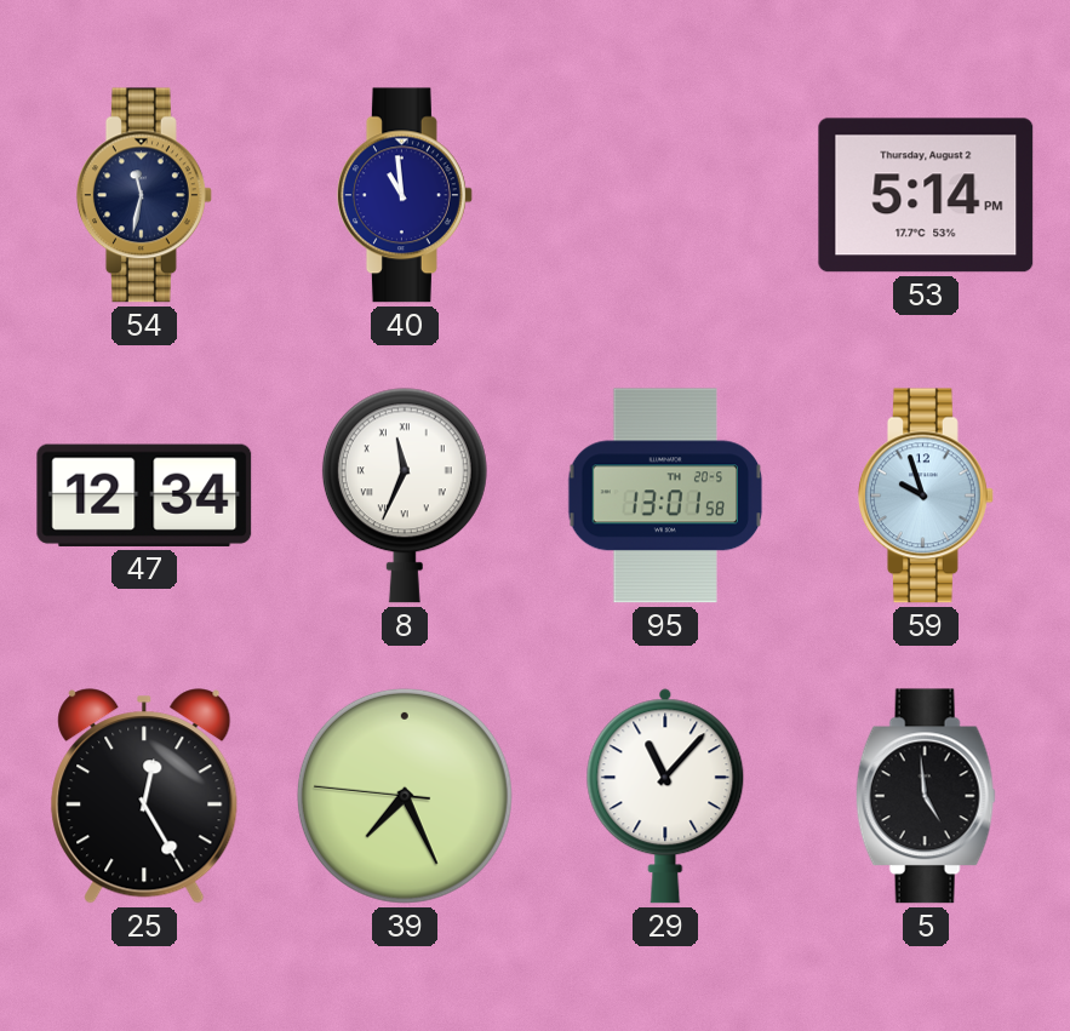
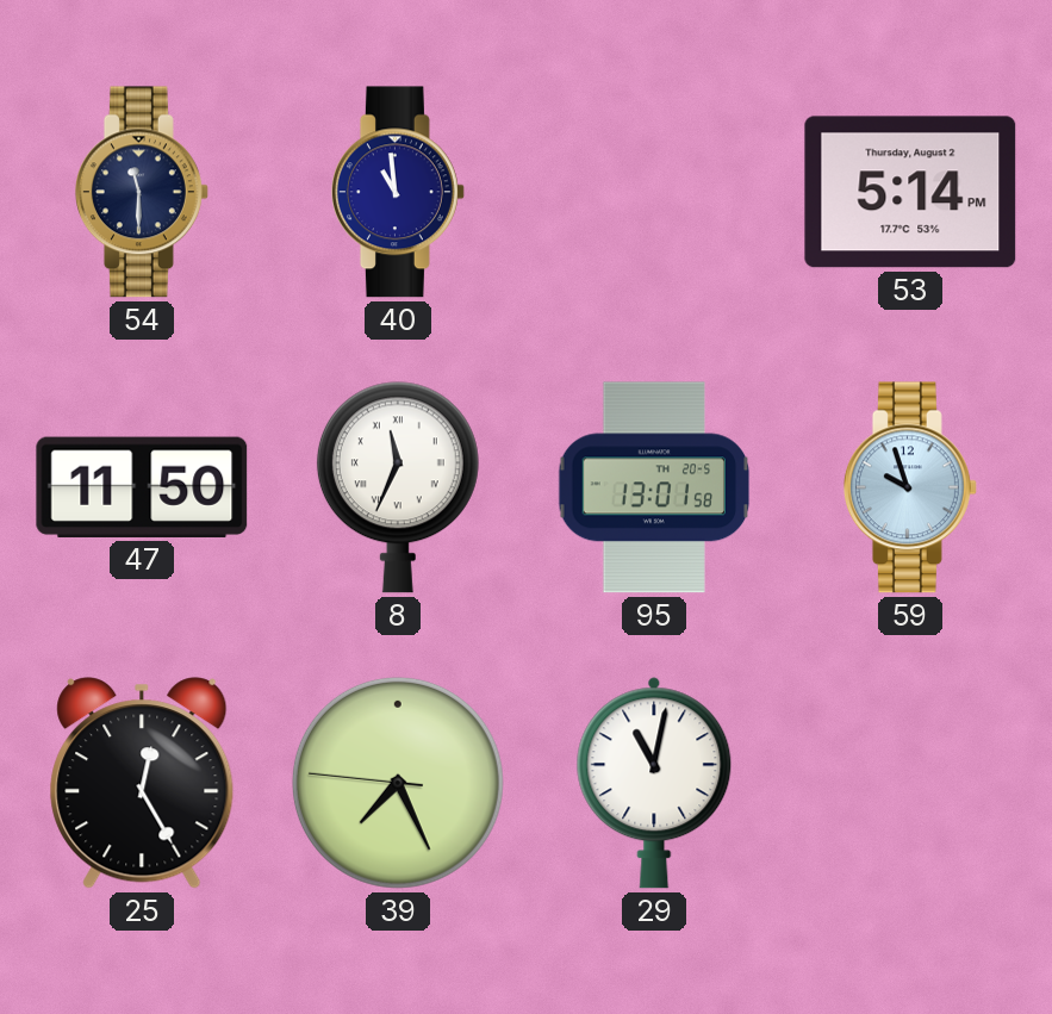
54: 11:32 -> 11:30 (142, 192)
47: 12:34 -> 11:50 (142, 487)
29: 11:07 -> 11:02 (654, 783)
5: 4:59 -> none (926, 796)
